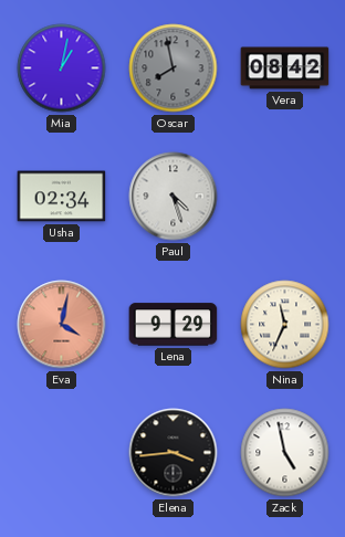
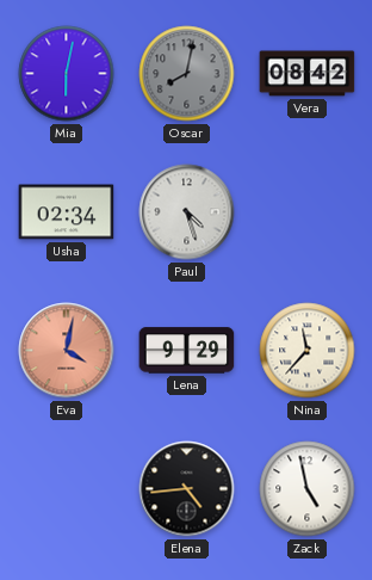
Mia: 1:02 -> 6:02 (67, 74)
Oscar: 7:58 -> 8:02 (187, 74)
Nina: 11:34 -> 11:37 (308, 351)
Elena: 3:44 -> 4:44 (187, 489)
